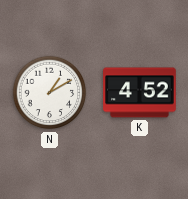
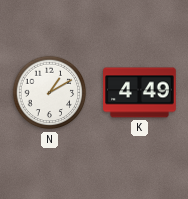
K: 4:52 -> 4:49 (140, 93)
